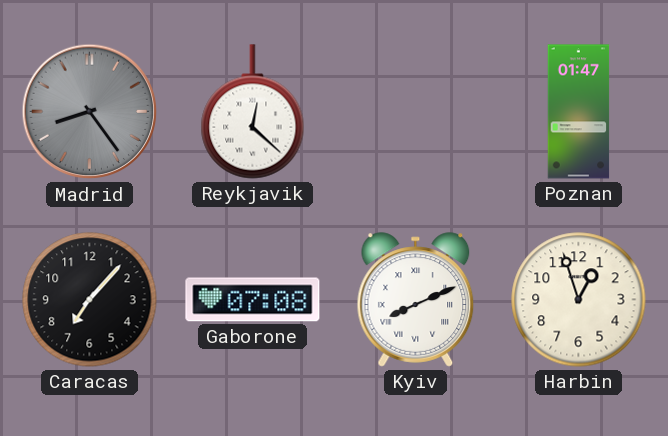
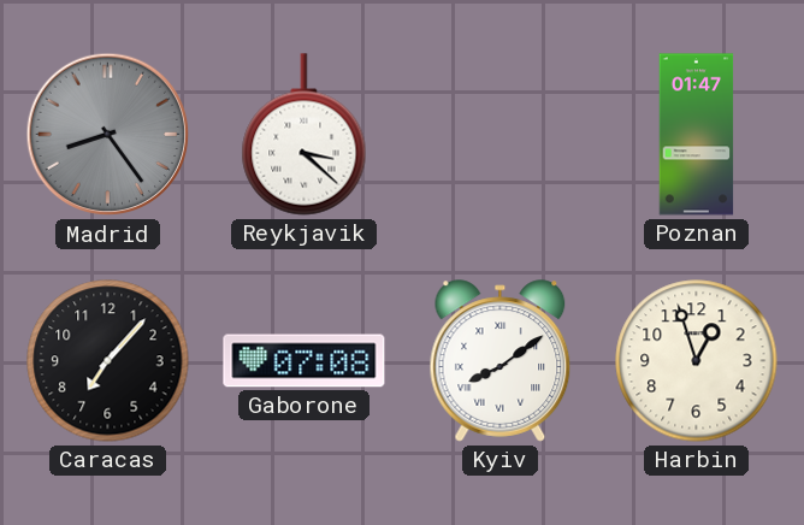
Reykjavik: 12:22 -> 3:22 (305, 135)
Kyiv: 8:11 -> 8:09 (501, 361)
